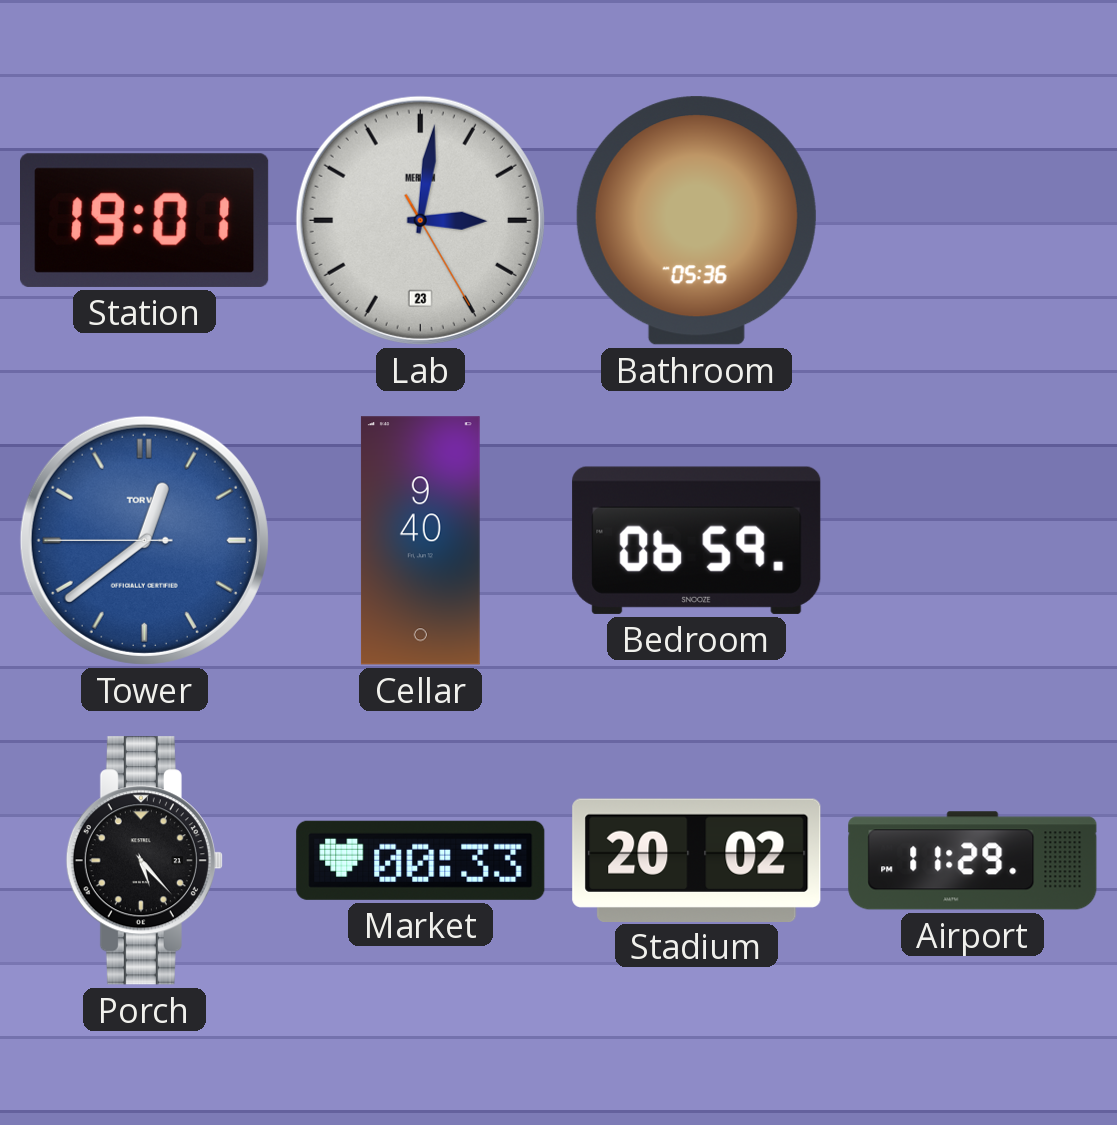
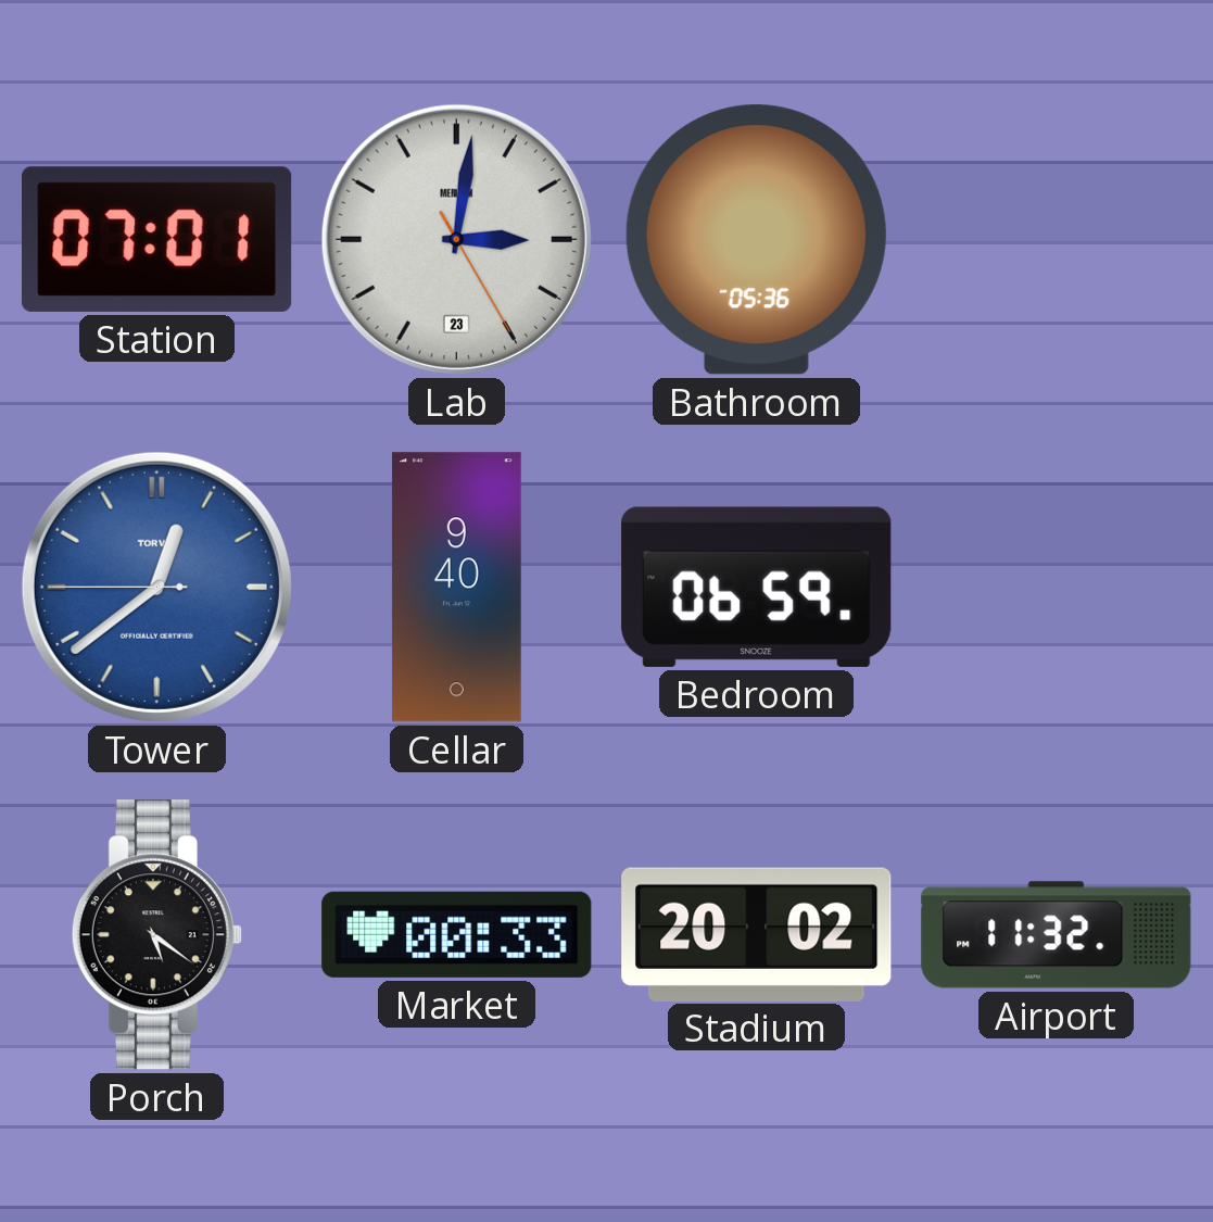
Station: 19:01 -> 07:01 (157, 239)
Porch: 5:23 -> 5:21 (156, 935)
Airport: 11:29 -> 11:32 (1057, 935)
